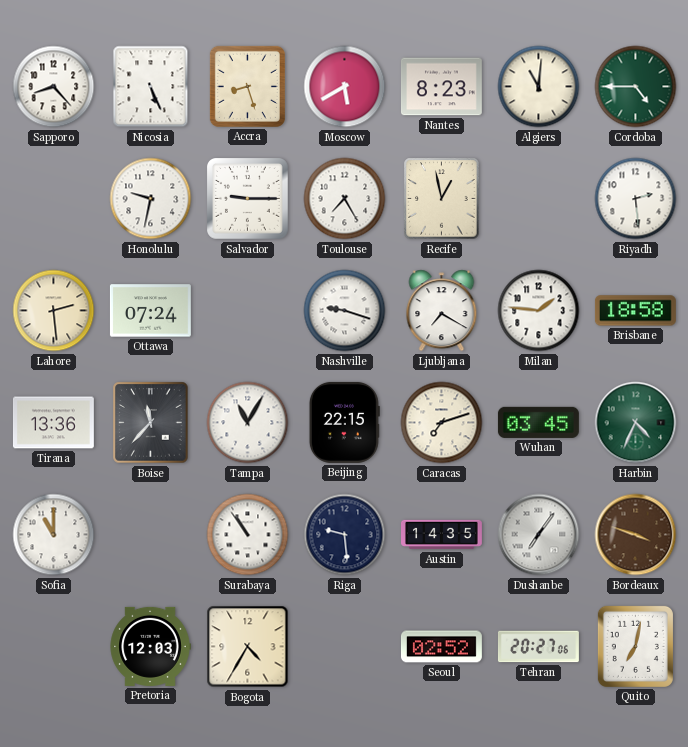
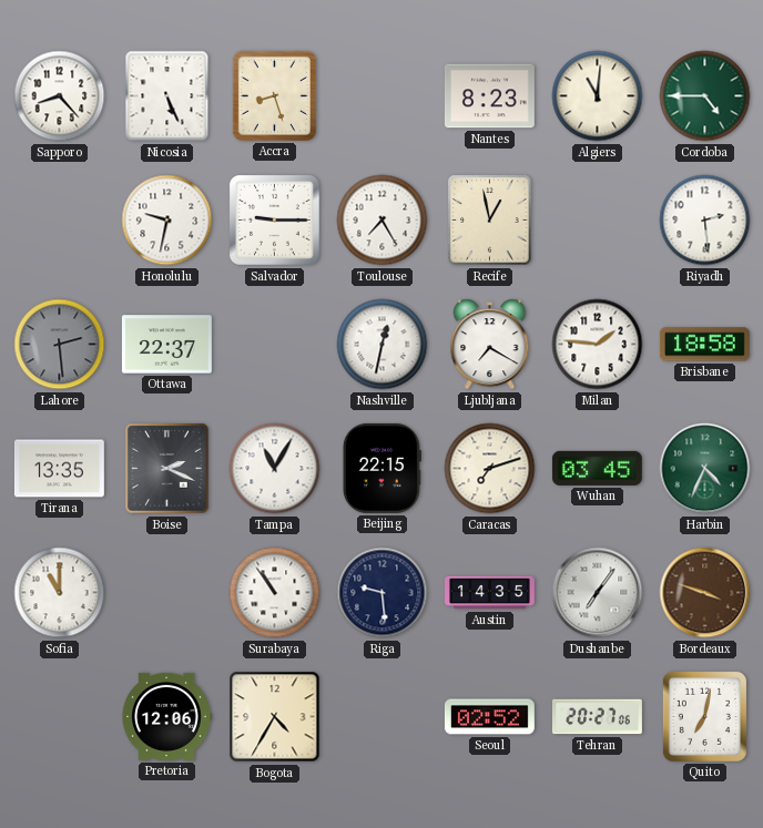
Moscow: 5:40 -> none (345, 87)
Lahore dial: cream -> grey (60, 345)
Ottawa: 07:24 -> 22:37 (166, 345)
Nashville: 9:18 -> 12:32 (383, 345)
Tirana: 13:36 -> 13:35 (59, 469)
Boise: 11:37 -> 2:19 (167, 469)
Pretoria: 12:03 -> 12:06 (166, 716)
